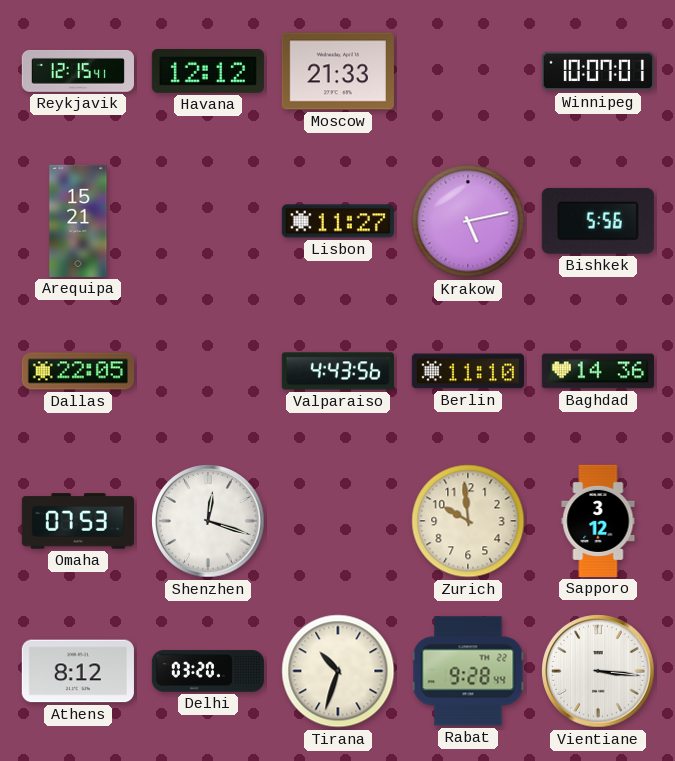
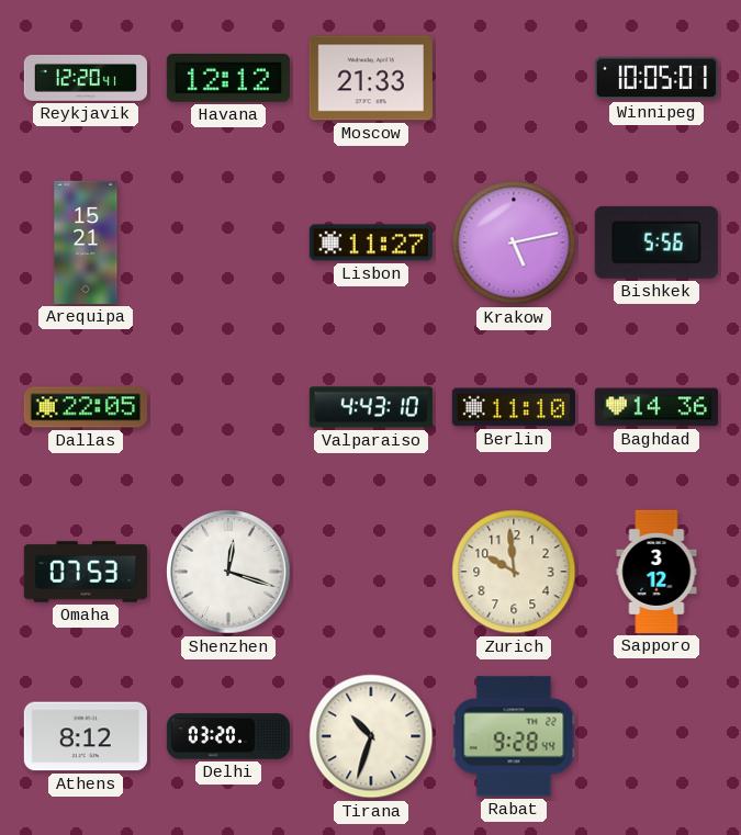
Reykjavik: 12:15 -> 12:20 (86, 78)
Winnipeg: 10:07 -> 10:05 (656, 78)
Valparaiso: 4:43:56 -> 4:43:10 (371, 407)
Vientiane: 3:16 -> none (598, 671)
